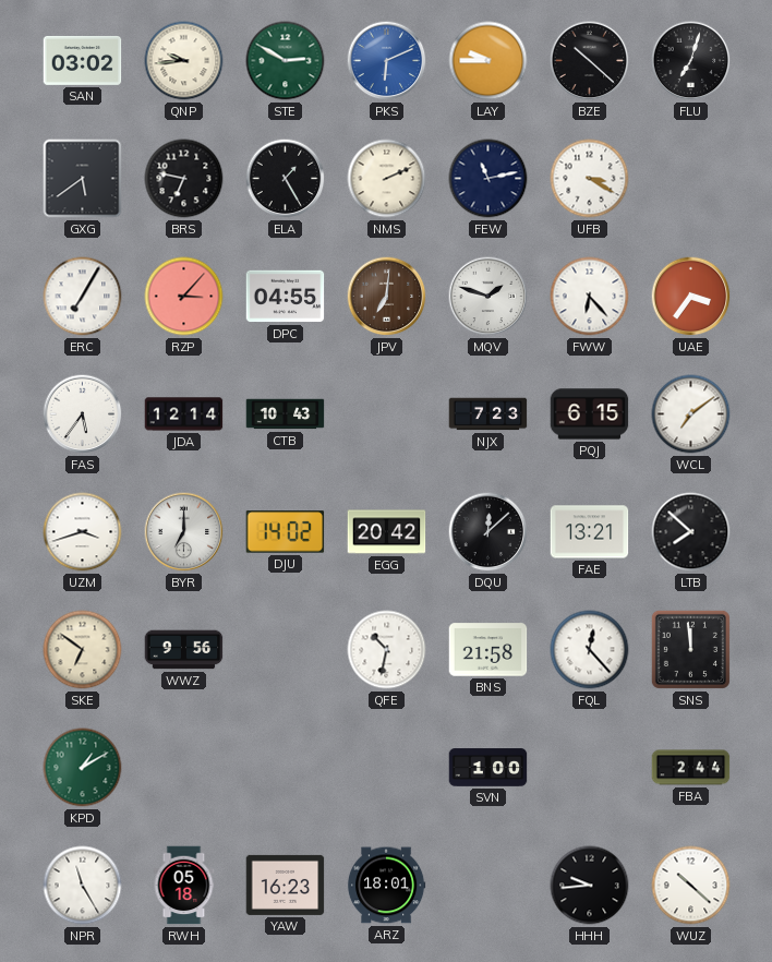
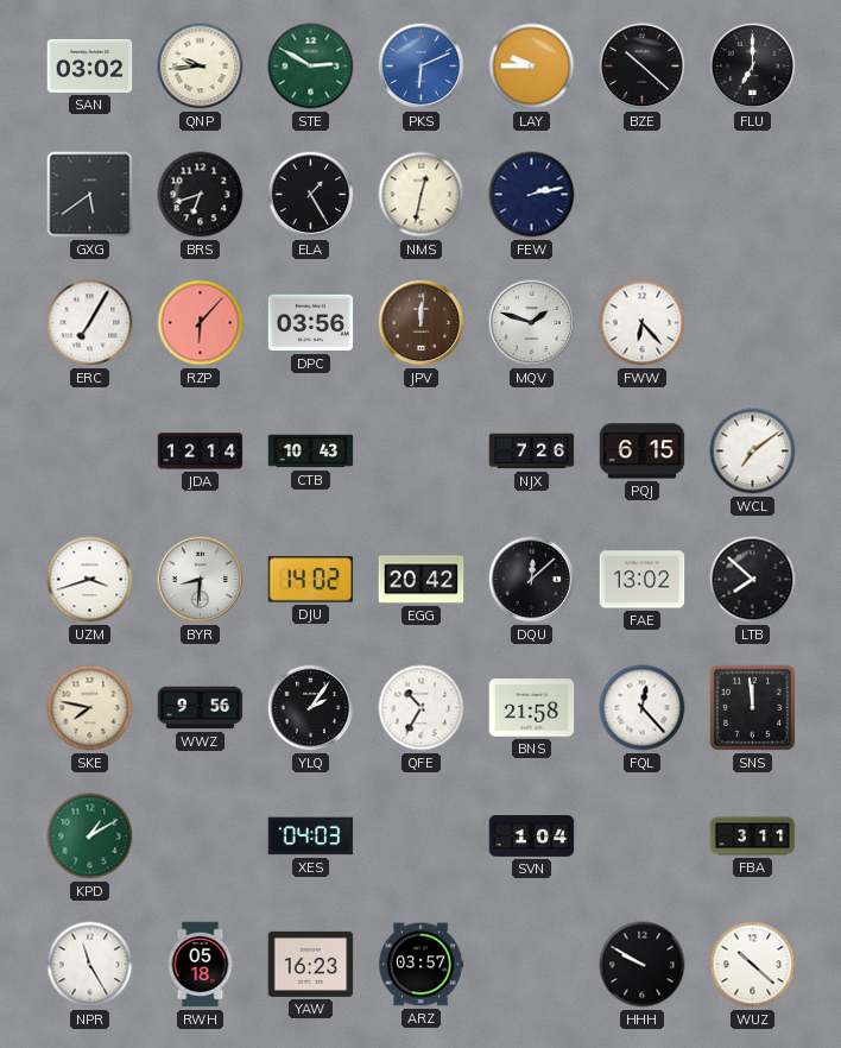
FLU: 7:03 -> 7:00 (753, 67)
BRS: 6:47 -> 6:42 (201, 195)
NMS: 2:11 -> 12:32 (422, 195)
FEW: 11:13 -> 2:13 (532, 195)
UFB: 3:20 -> none (590, 179)
RZP: 3:07 -> 6:07 (201, 323)
DPC: 04:55 -> 03:56 (311, 323)
JPV: 7:01 -> 12:01 (422, 323)
UAE: 3:36 -> none (691, 297)
FAS: 5:36 -> none (83, 414)
NJX: 7:23 -> 7:26 (532, 452)
BYR: 7:00 -> 8:31 (201, 580)
FAE: 13:21 -> 13:02 (643, 580)
SKE: 6:51 -> 7:47 (90, 708)
YLQ: none -> 2:06 (311, 708)
QFE: 10:32 -> 10:35 (422, 708)
XES: none -> 04:03 (311, 836)
SVN: 1:00 -> 1:04 (532, 836)
FBA: 2:44 -> 3:11 (753, 836)
ARZ: 18:01 -> 03:57 (420, 965)
HHH: 9:44 -> 9:50 (643, 965)
